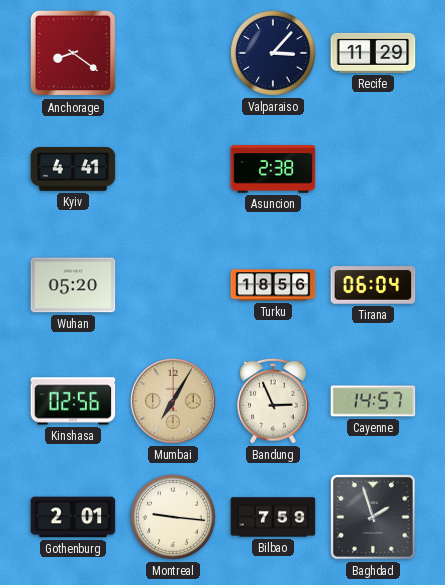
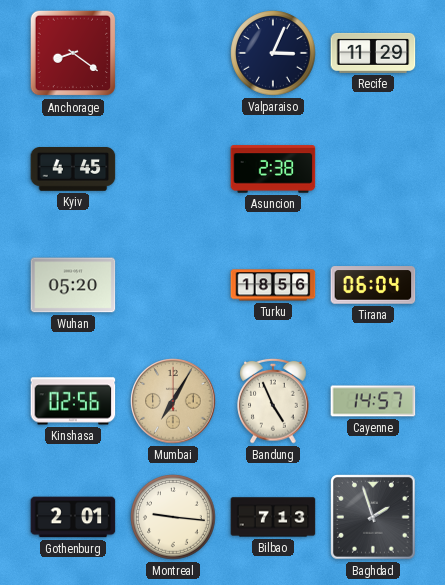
Valparaiso: 3:07 -> 3:04 (273, 53)
Kyiv: 4:41 -> 4:45 (73, 170)
Bandung: 2:56 -> 4:56 (273, 401)
Bilbao: 7:59 -> 7:13 (273, 517)
